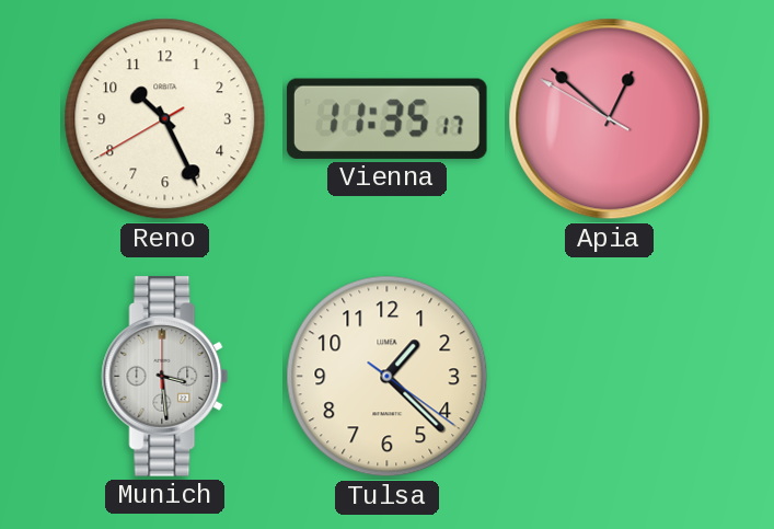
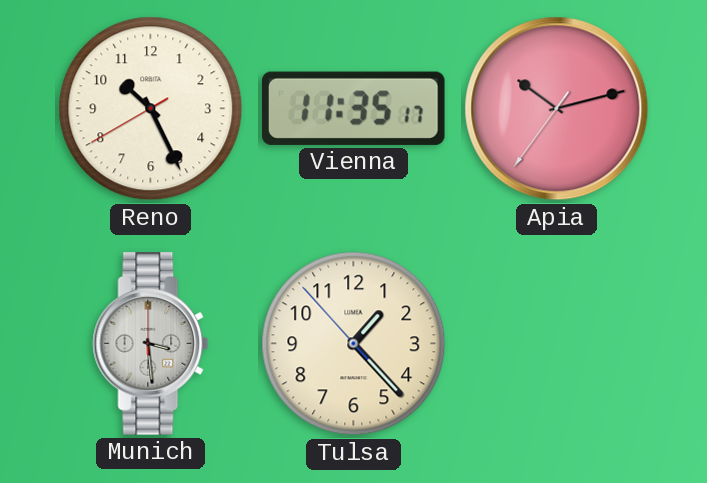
Apia: 12:51 -> 10:12 (557, 109)
Tulsa: 1:22:21 -> 1:22:53 (354, 344)
